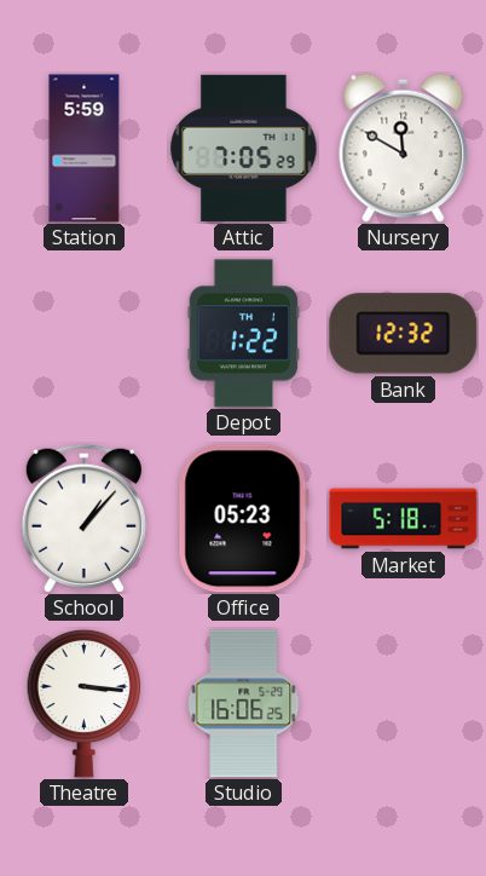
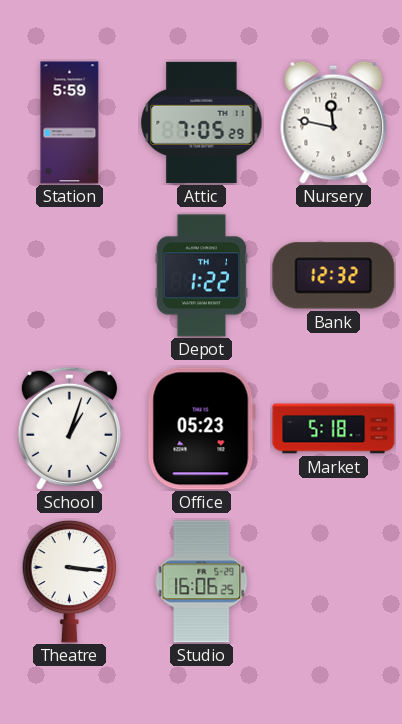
Nursery: 11:50 -> 11:47 (334, 122)
School: 1:07 -> 1:03 (69, 428)
